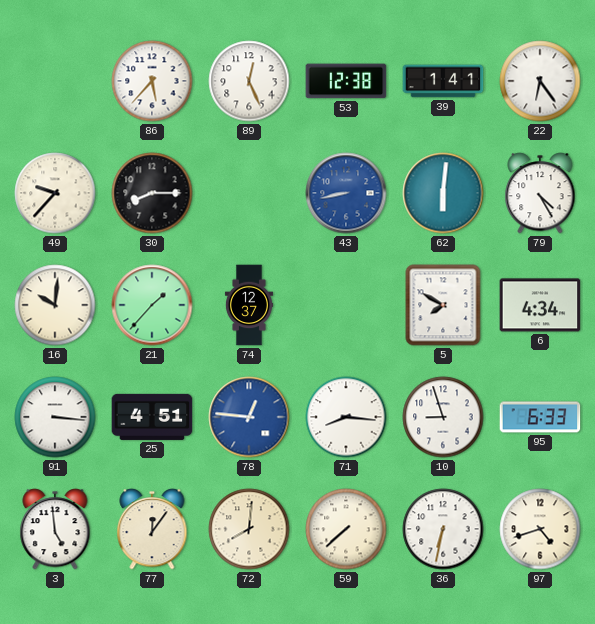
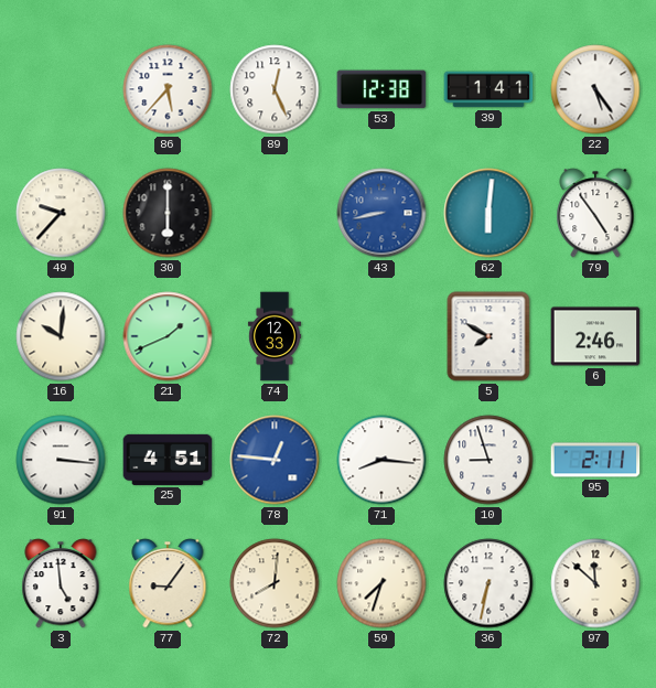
22: 6:24 -> 5:24 (595, 89)
30: 8:15 -> 6:00 (168, 213)
79: 4:25 -> 4:54 (595, 213)
21: 1:37 -> 1:41 (168, 336)
74: 12:37 -> 12:33 (275, 336)
6: 4:34 -> 2:46 (595, 336)
95: 6:33 -> 2:11 (595, 460)
77: 12:06 -> 9:06 (168, 583)
59: 7:38 -> 7:33 (381, 583)
97: 4:42 -> 11:52 (595, 583)
